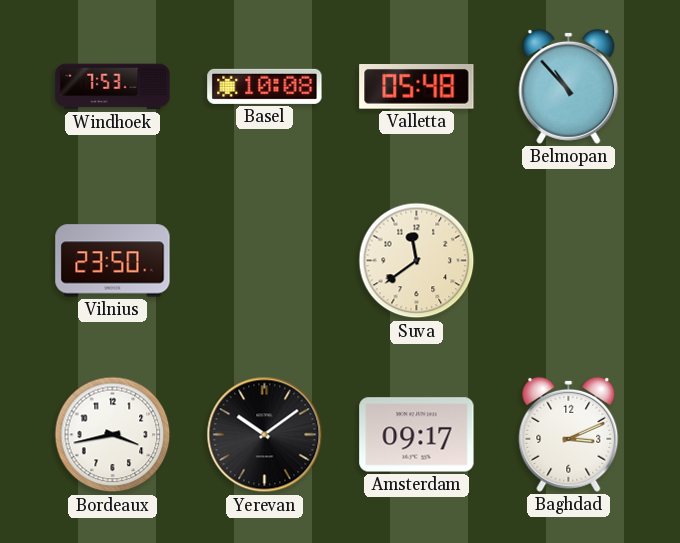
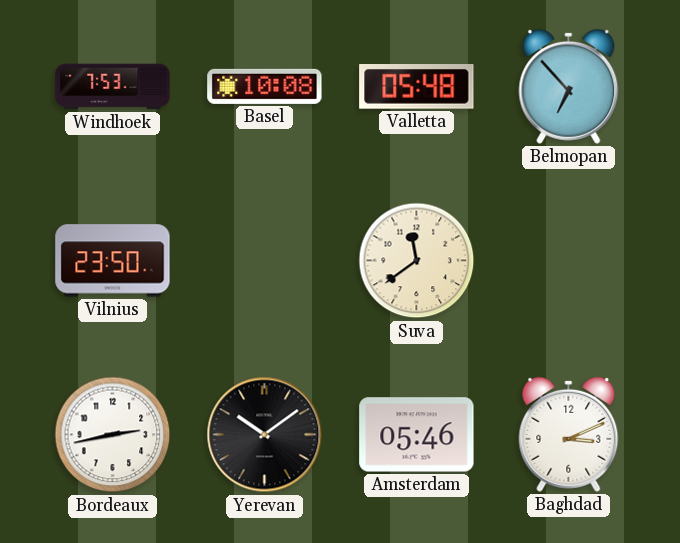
Belmopan: 10:53 -> 6:53 (569, 86)
Bordeaux: 3:43 -> 2:43 (113, 435)
Amsterdam: 09:17 -> 05:46 (417, 435)
